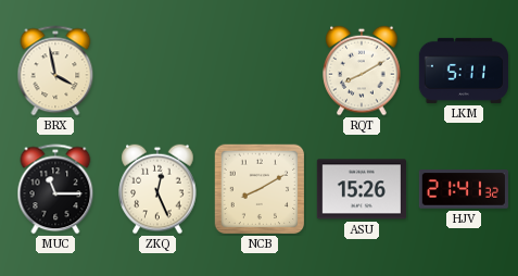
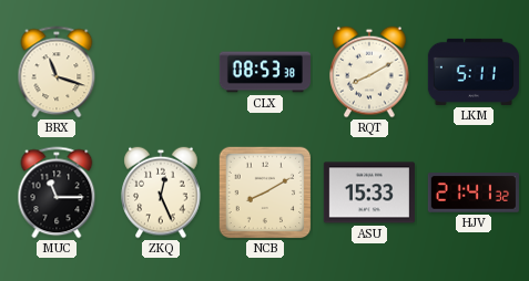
BRX: 3:58 -> 11:18 (57, 72)
CLX: none -> 08:53 (264, 72)
ASU: 15:26 -> 15:33 (369, 192)
